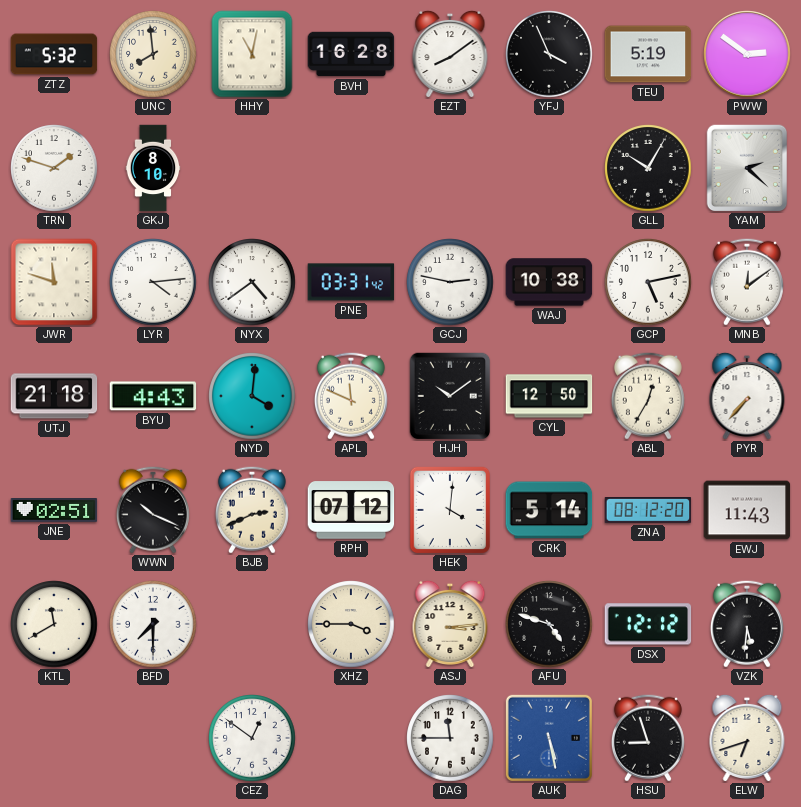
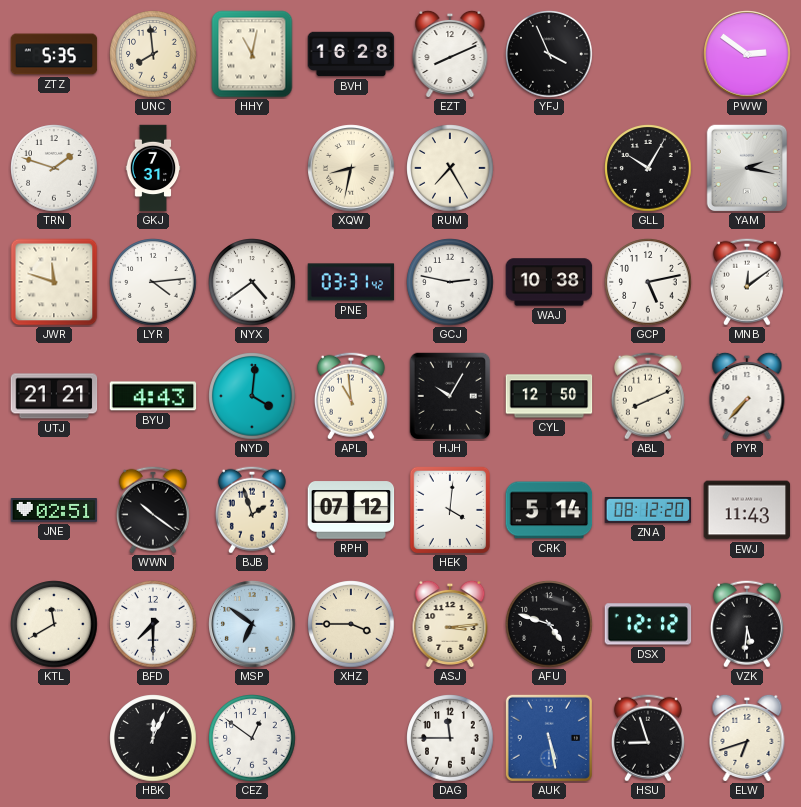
ZTZ: 5:32 -> 5:35 (54, 54)
EZT: 8:09 -> 8:11 (450, 53)
TEU: 5:19 -> none (648, 54)
GKJ: 8:10 -> 7:31 (153, 168)
XQW: none -> 8:32 (351, 168)
RUM: none -> 7:25 (450, 168)
YAM: 2:22 -> 2:17 (747, 168)
UTJ: 21:18 -> 21:21 (54, 396)
APL: 11:49 -> 10:59 (351, 396)
HJH: 10:09 -> 10:05 (450, 396)
ABL: 12:35 -> 8:11 (648, 396)
WWN: 10:19 -> 10:21 (153, 510)
BJB: 2:41 -> 1:57 (252, 510)
MSP: none -> 6:51 (252, 624)
HBK: none -> 12:04 (153, 738)
